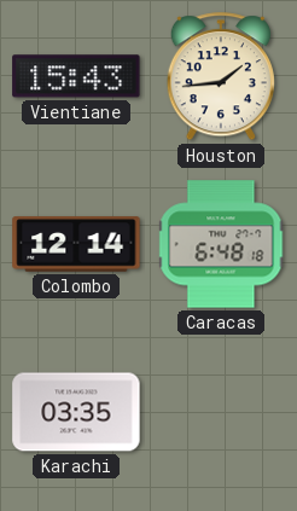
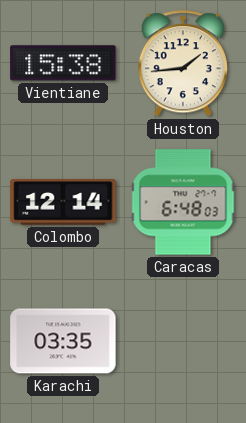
Vientiane: 15:43 -> 15:38 (63, 63)
Caracas: 6:48:18 -> 6:48:03 (183, 202)
